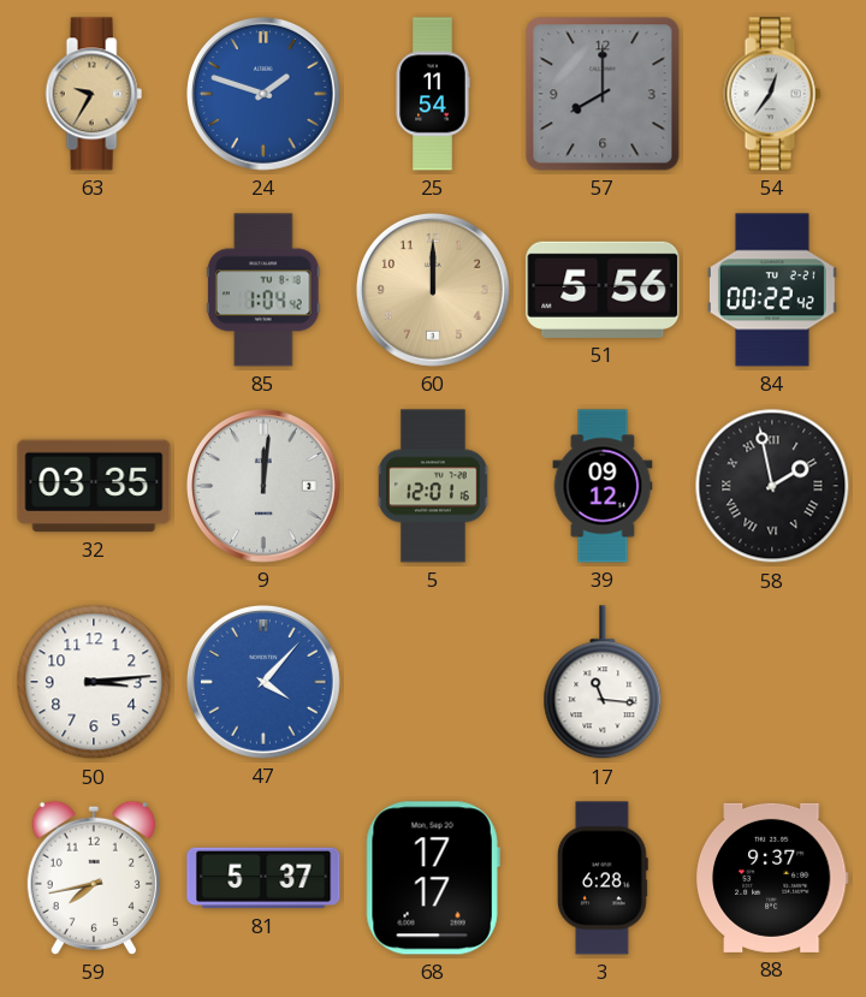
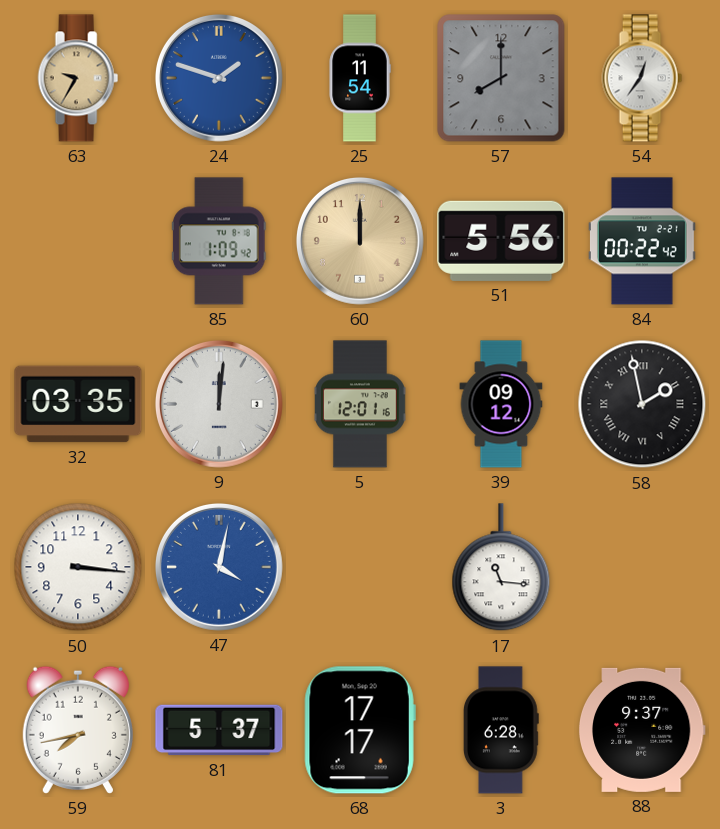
85: 1:04 -> 1:09 (219, 241)
50: 3:14 -> 3:16 (78, 567)
47: 4:07 -> 4:02 (219, 567)
